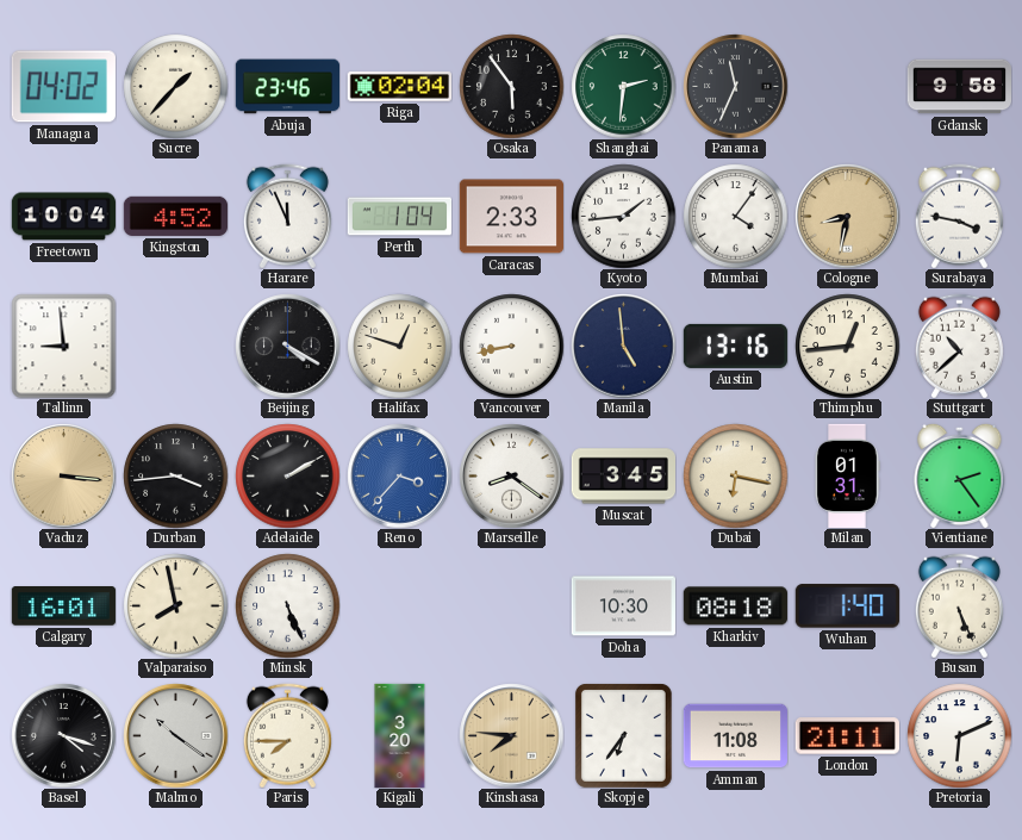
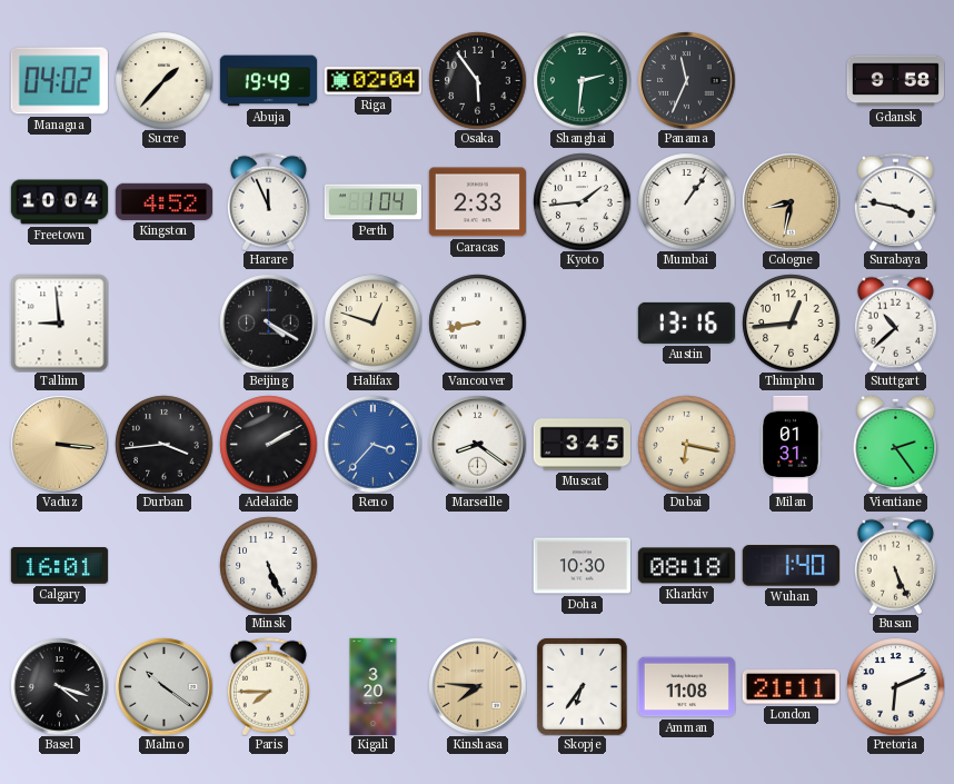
Abuja: 23:46 -> 19:49 (268, 81)
Mumbai: 4:06 -> 1:06 (686, 201)
Manila: 4:59 -> none (623, 346)
Valparaiso: 7:58 -> none (175, 605)
